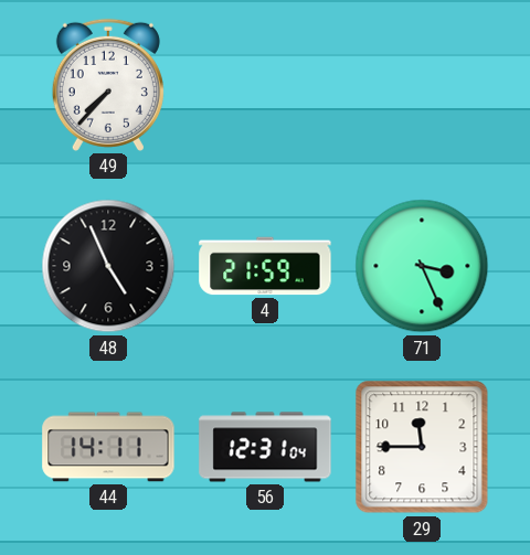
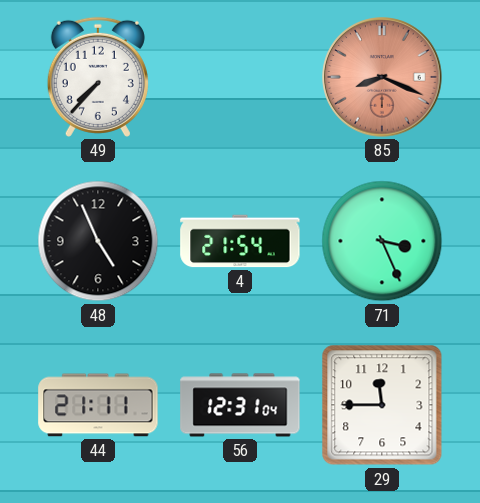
85: none -> 8:19 (382, 77)
4: 21:59 -> 21:54 (240, 241)
44: 14:11 -> 21:11 (98, 405)
